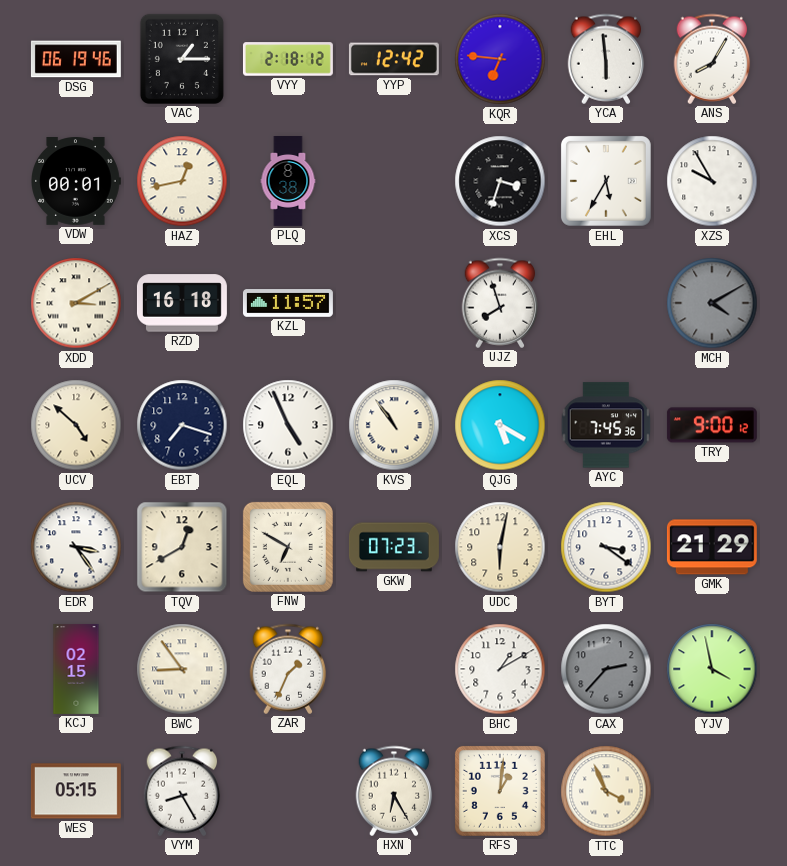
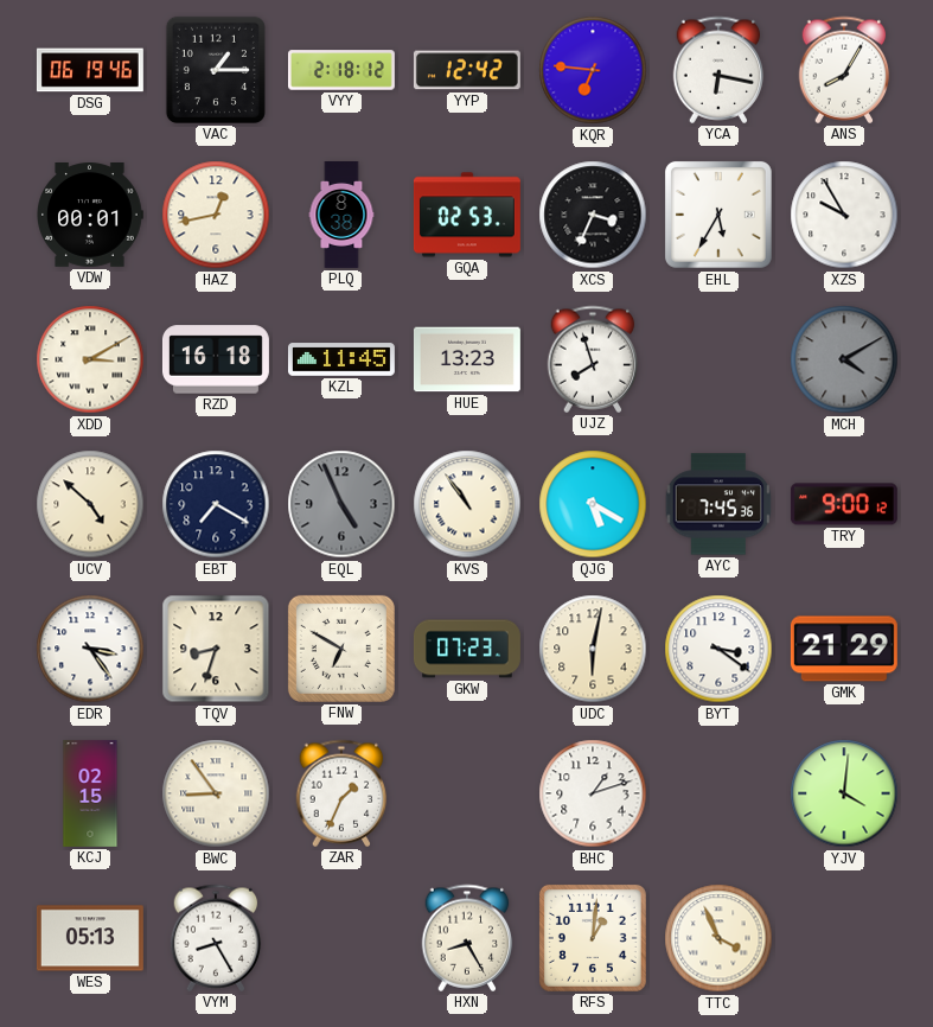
YCA: 5:59 -> 6:17 (718, 70)
GQA: none -> 02:53 (467, 215)
XCS: 3:33 -> 3:34 (593, 215)
KZL: 11:57 -> 11:45 (341, 359)
HUE: none -> 13:23 (467, 359)
EBT: 7:18 -> 7:20 (216, 504)
EQL dial: white -> grey (341, 504)
TQV: 12:40 -> 8:33 (216, 649)
BHC: 1:10 -> 1:12 (593, 793)
CAX: 2:37 -> none (606, 669)
YJV: 3:58 -> 4:01 (844, 793)
WES: 05:15 -> 05:13 (90, 938)
HXN: 6:25 -> 8:25 (467, 938)
